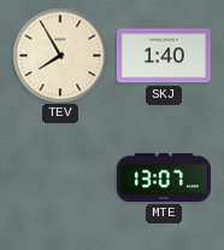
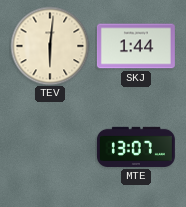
TEV: 7:55 -> 6:01 (50, 46)
SKJ: 1:40 -> 1:44 (136, 46)
